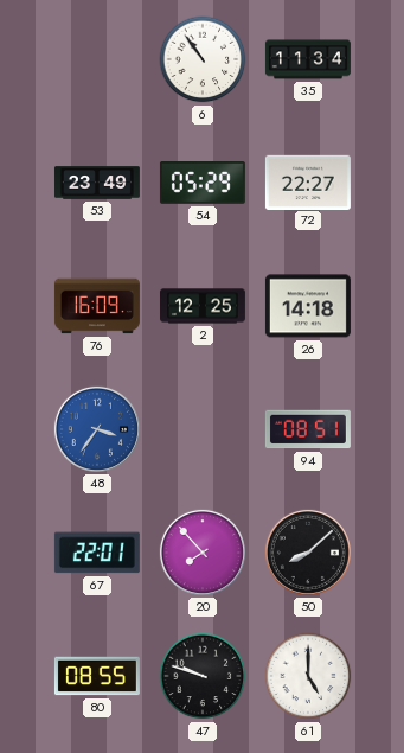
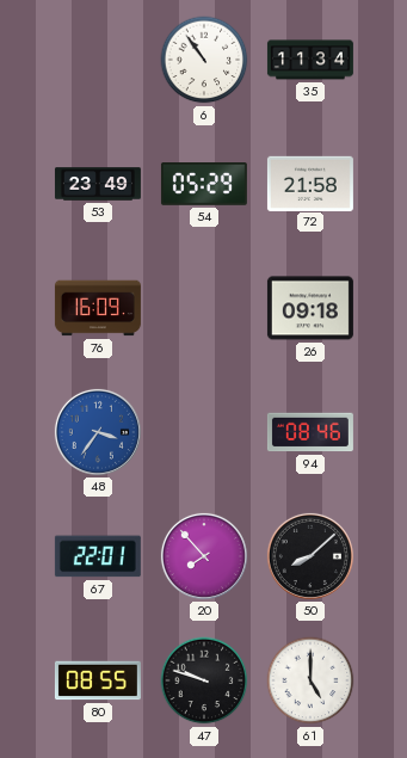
72: 22:27 -> 21:58 (310, 183)
2: 12:25 -> none (203, 306)
26: 14:18 -> 09:18 (310, 308)
94: 08:51 -> 08:46 (310, 432)
